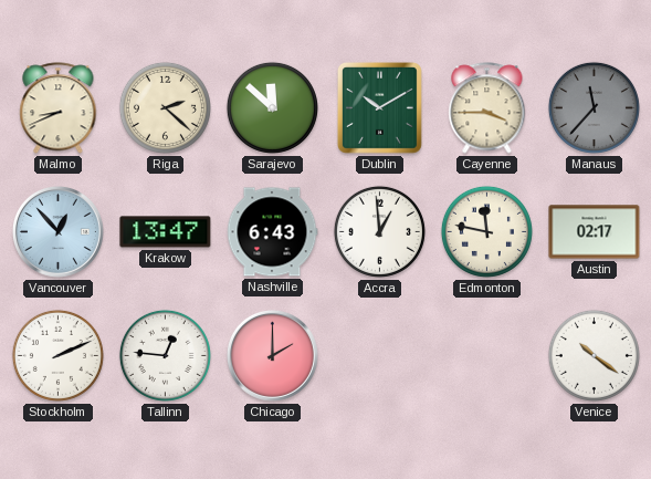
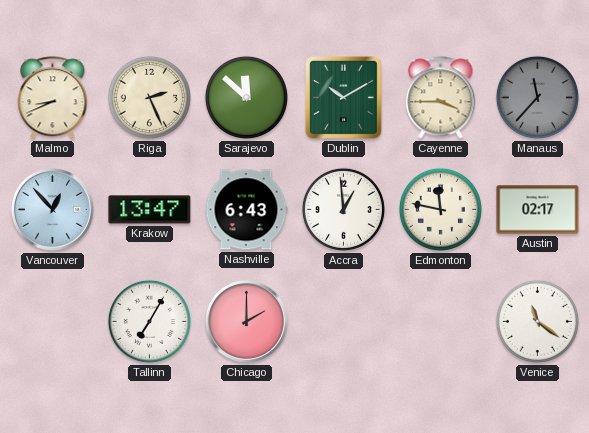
Riga: 2:22 -> 2:26 (149, 97)
Stockholm: 2:11 -> none (57, 355)
Tallinn: 12:46 -> 7:05 (149, 321)
Venice: 10:21 -> 11:21 (537, 321)
